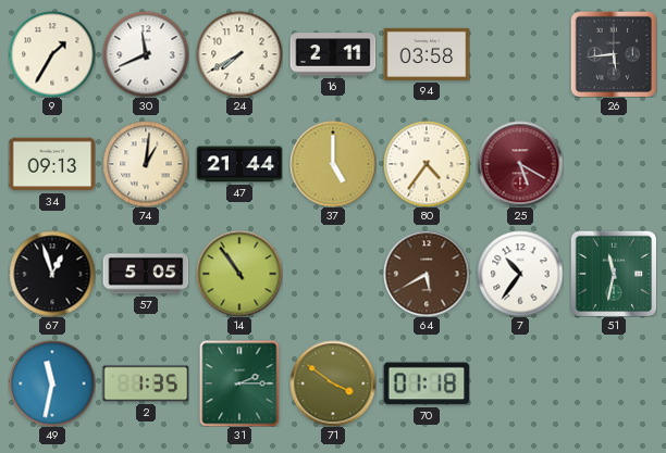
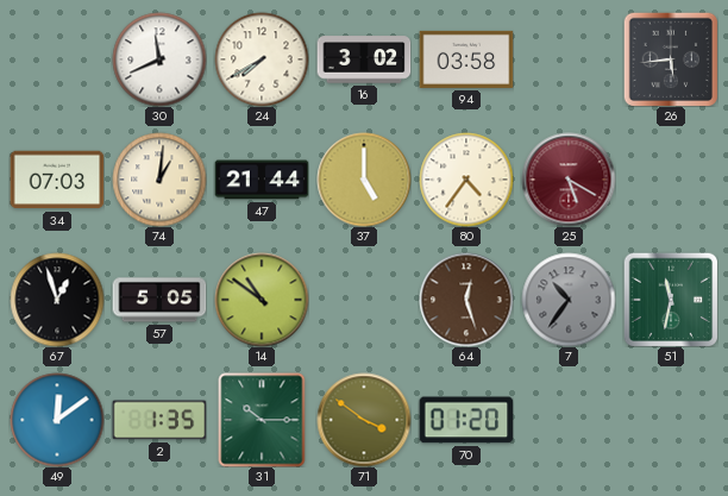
9: 1:35 -> none (52, 54)
16: 2:11 -> 3:02 (364, 59)
34: 09:13 -> 07:03 (57, 180)
14: 10:54 -> 10:51 (262, 300)
64: 5:40 -> 12:27 (466, 300)
7 dial: white -> grey (569, 300)
49: 11:32 -> 12:09 (57, 420)
31: 2:15 -> 10:15 (262, 420)
70: 01:18 -> 01:20 (466, 420)
